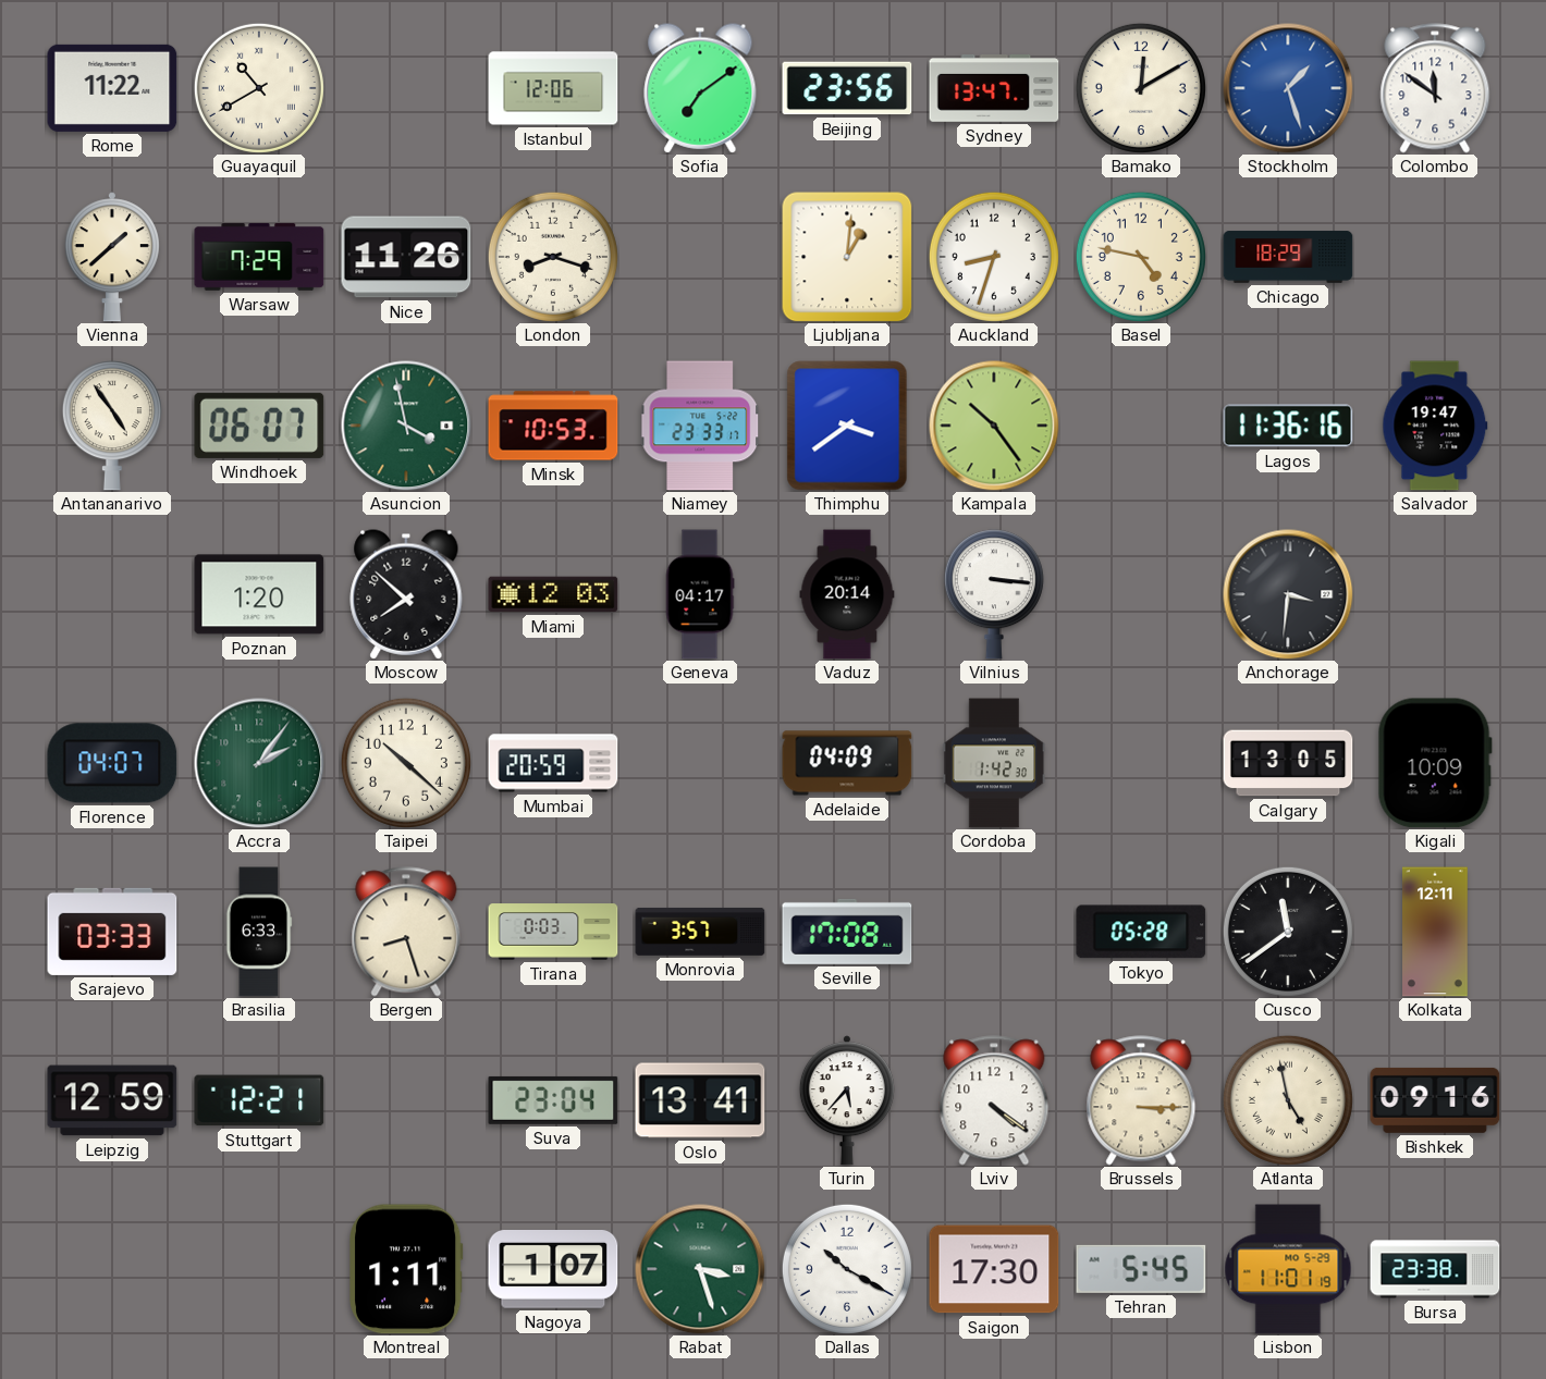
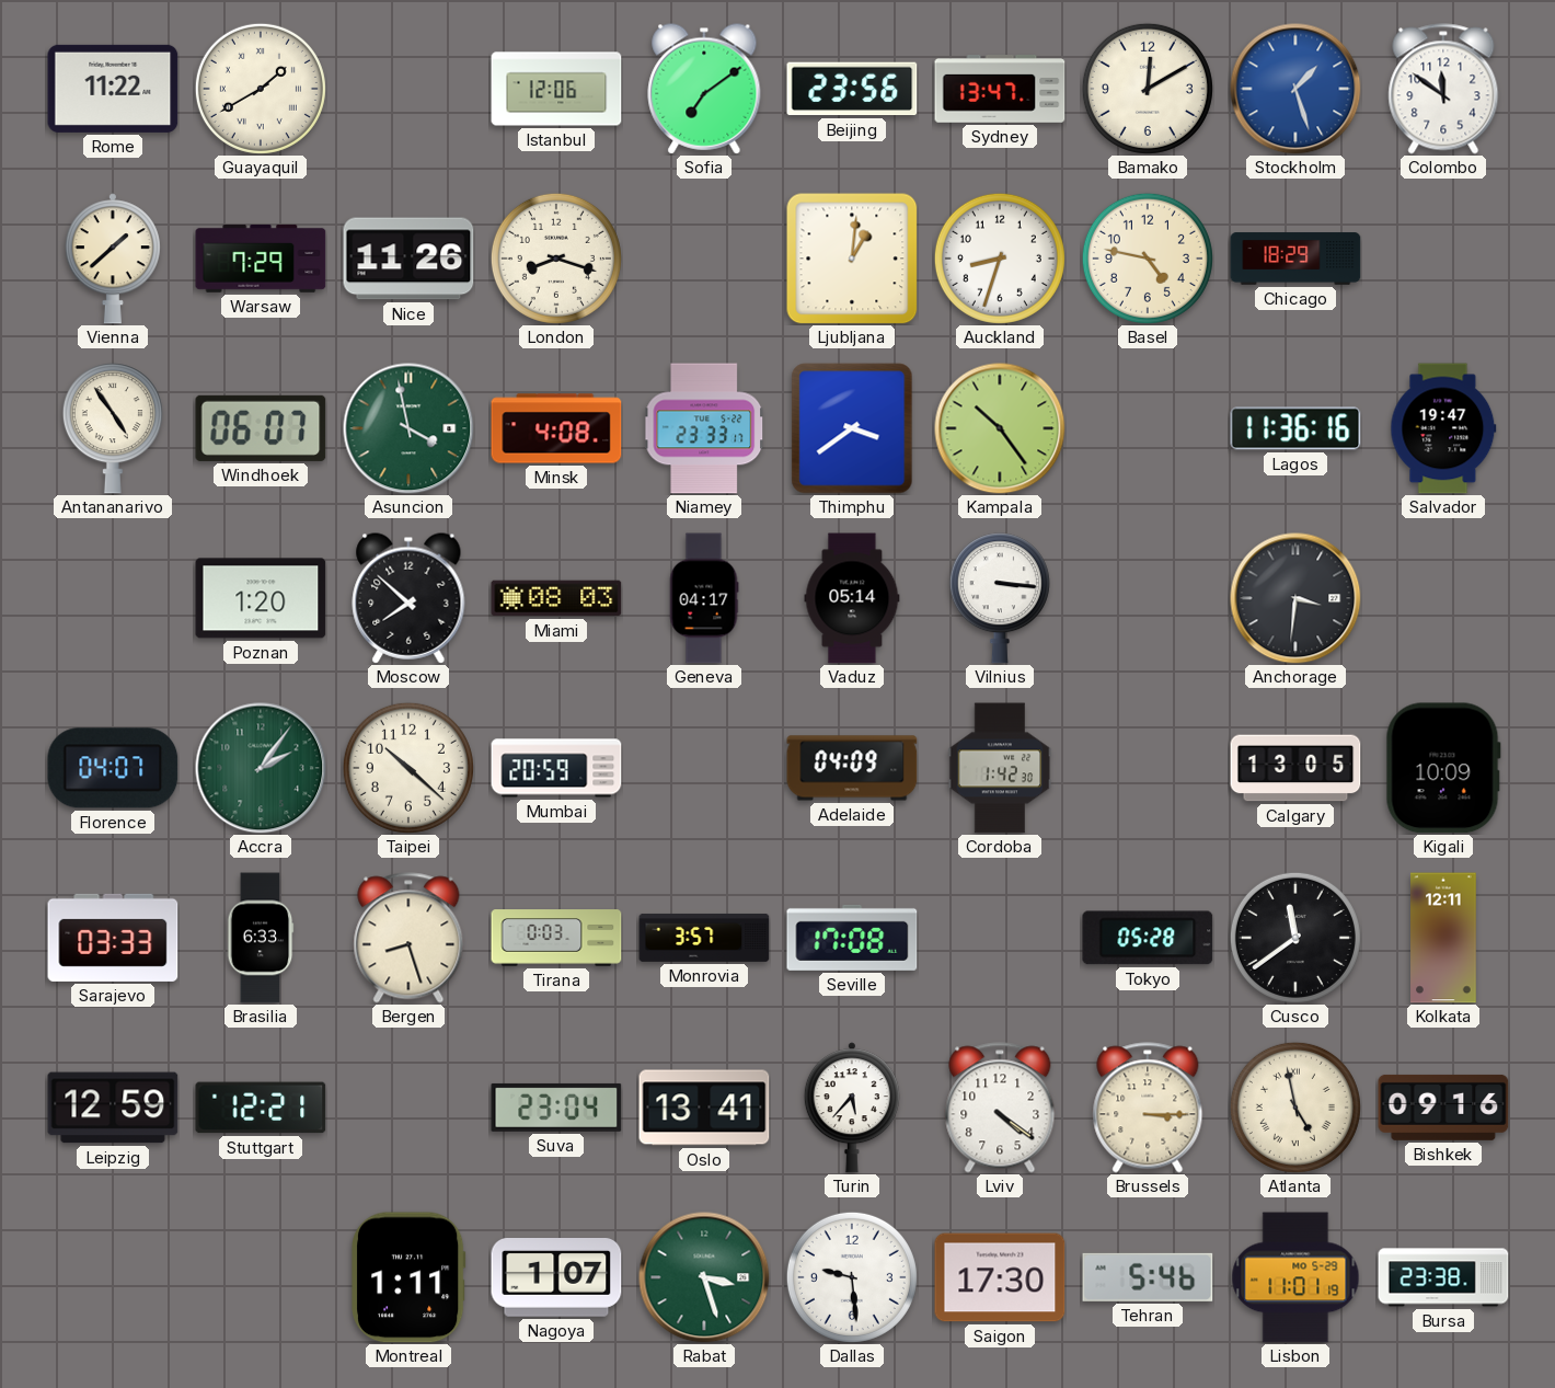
Guayaquil: 10:40 -> 1:40 (261, 89)
Minsk: 10:53 -> 4:08 (556, 428)
Miami: 12:03 -> 08:03 (556, 598)
Vaduz: 20:14 -> 05:14 (852, 598)
Dallas: 10:20 -> 9:29 (852, 1277)
Tehran: 5:45 -> 5:46 (1148, 1277)
